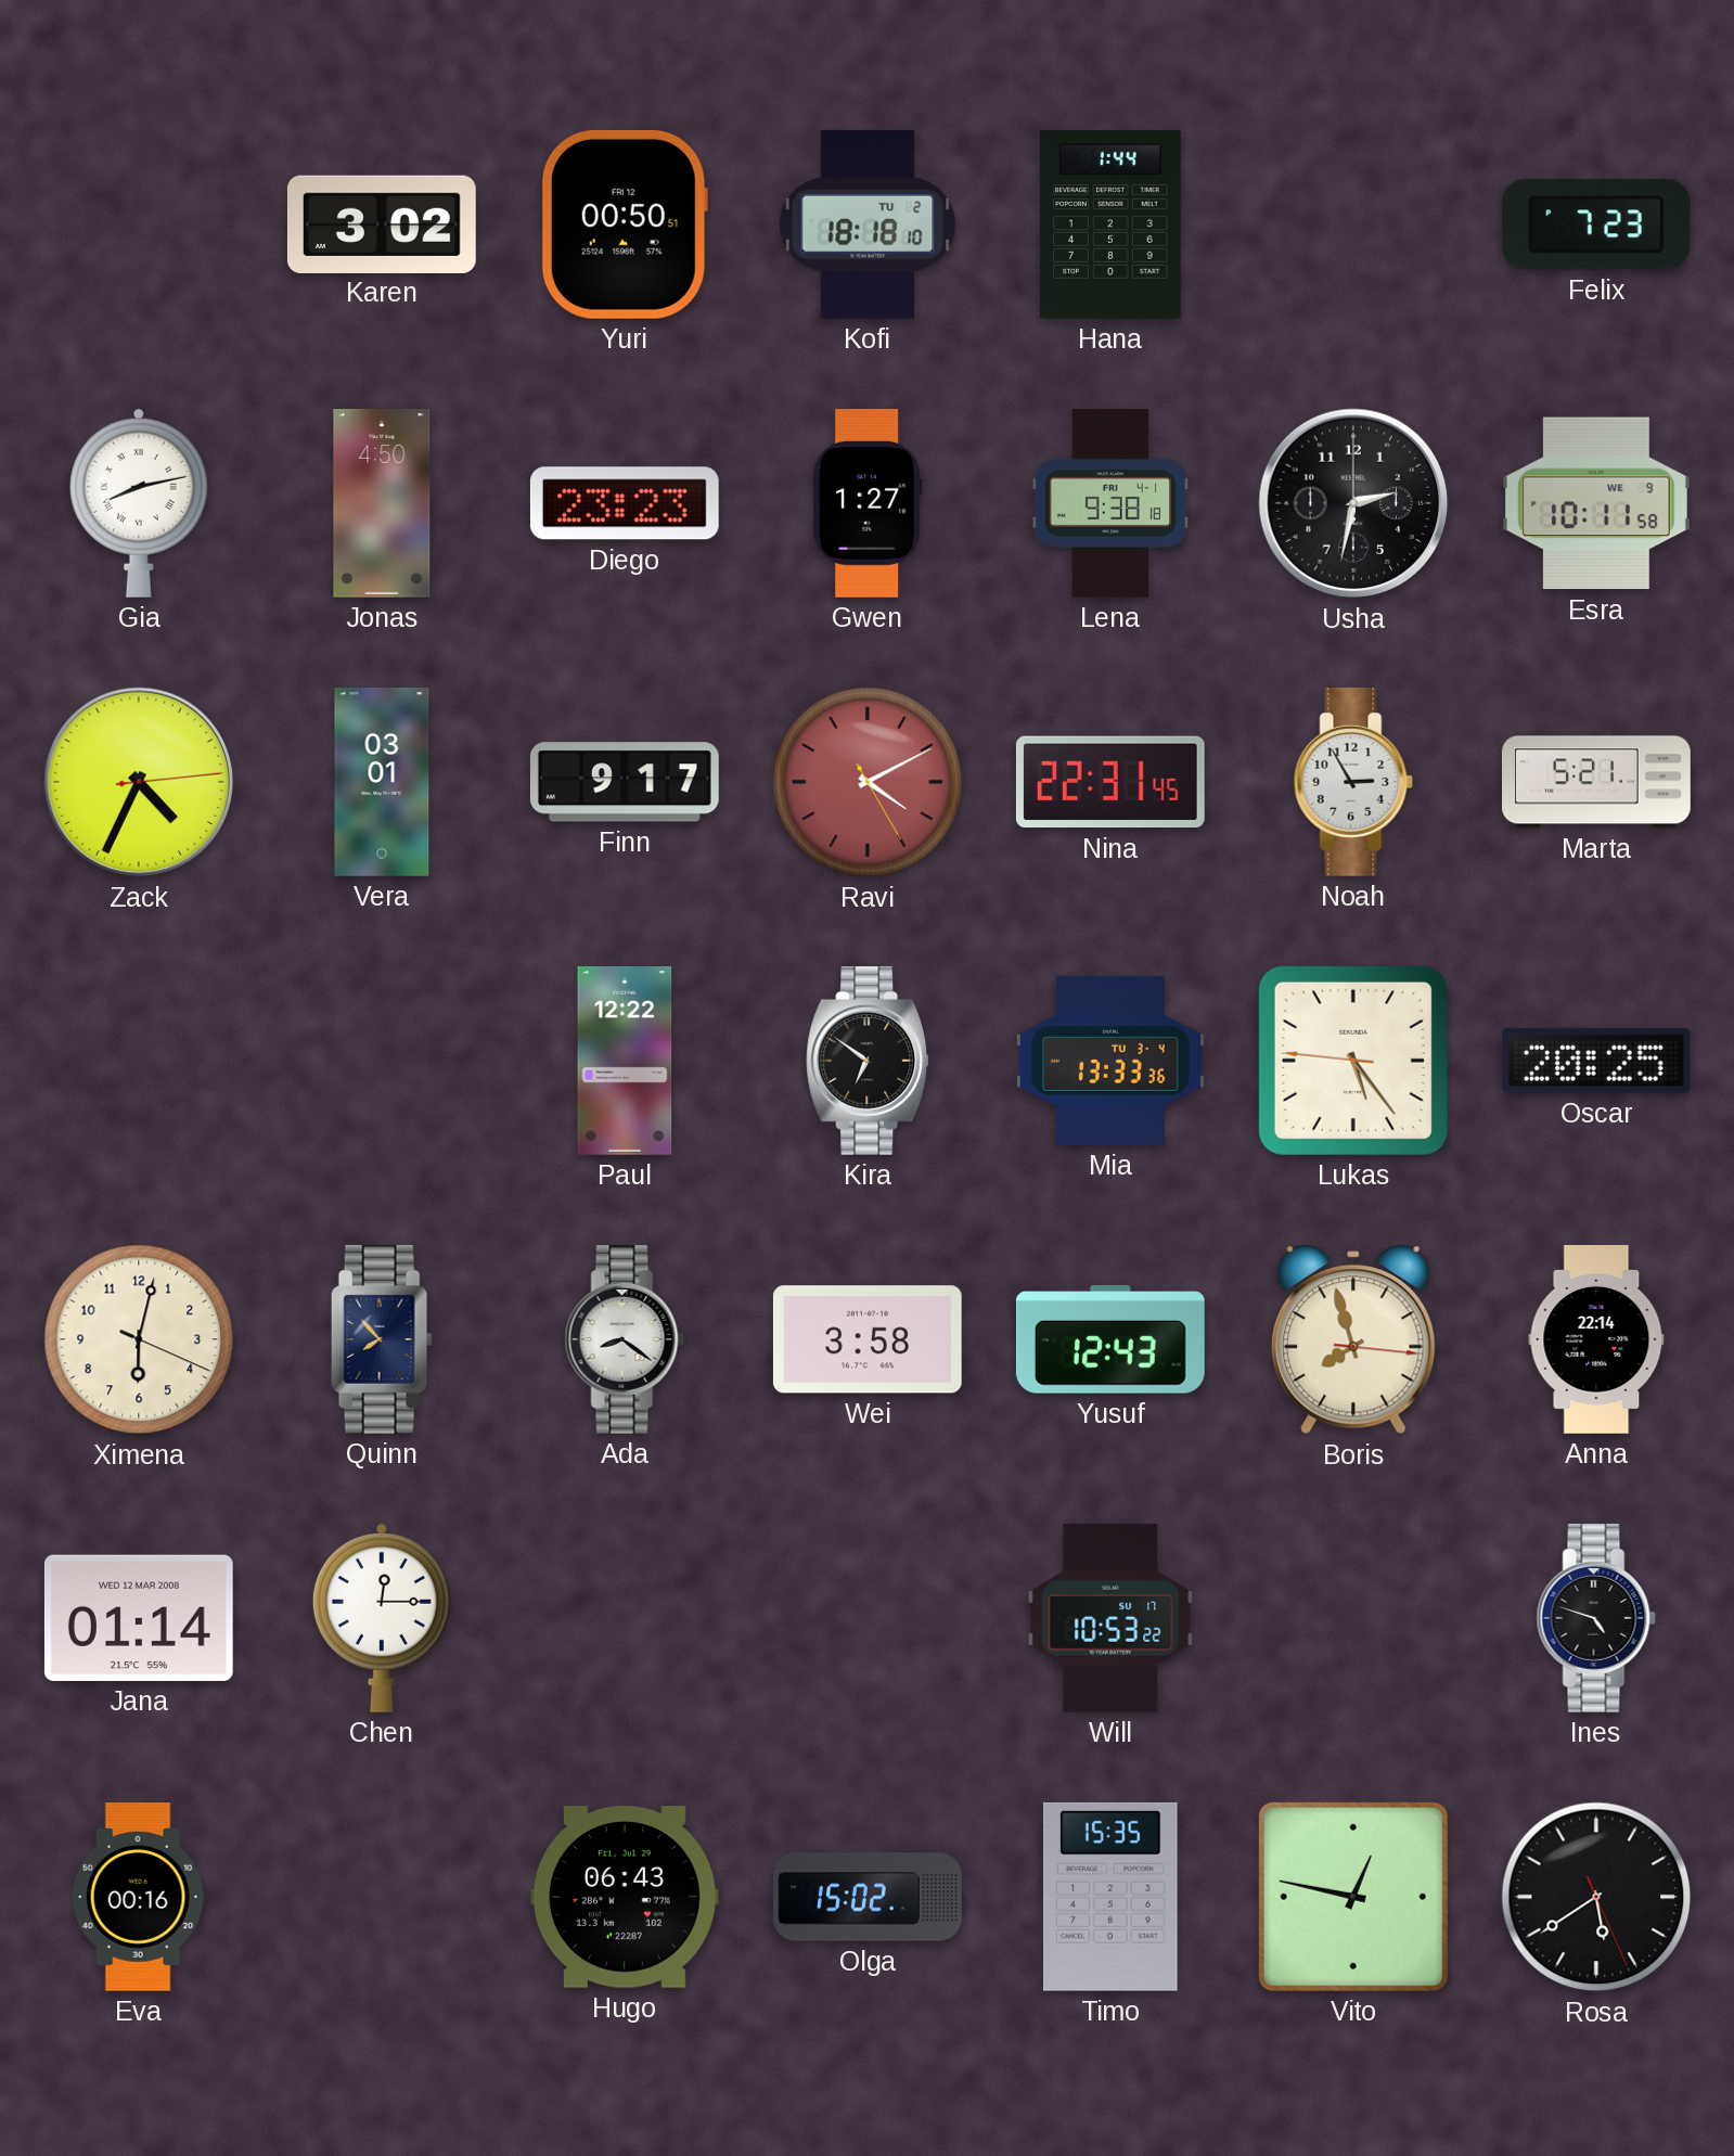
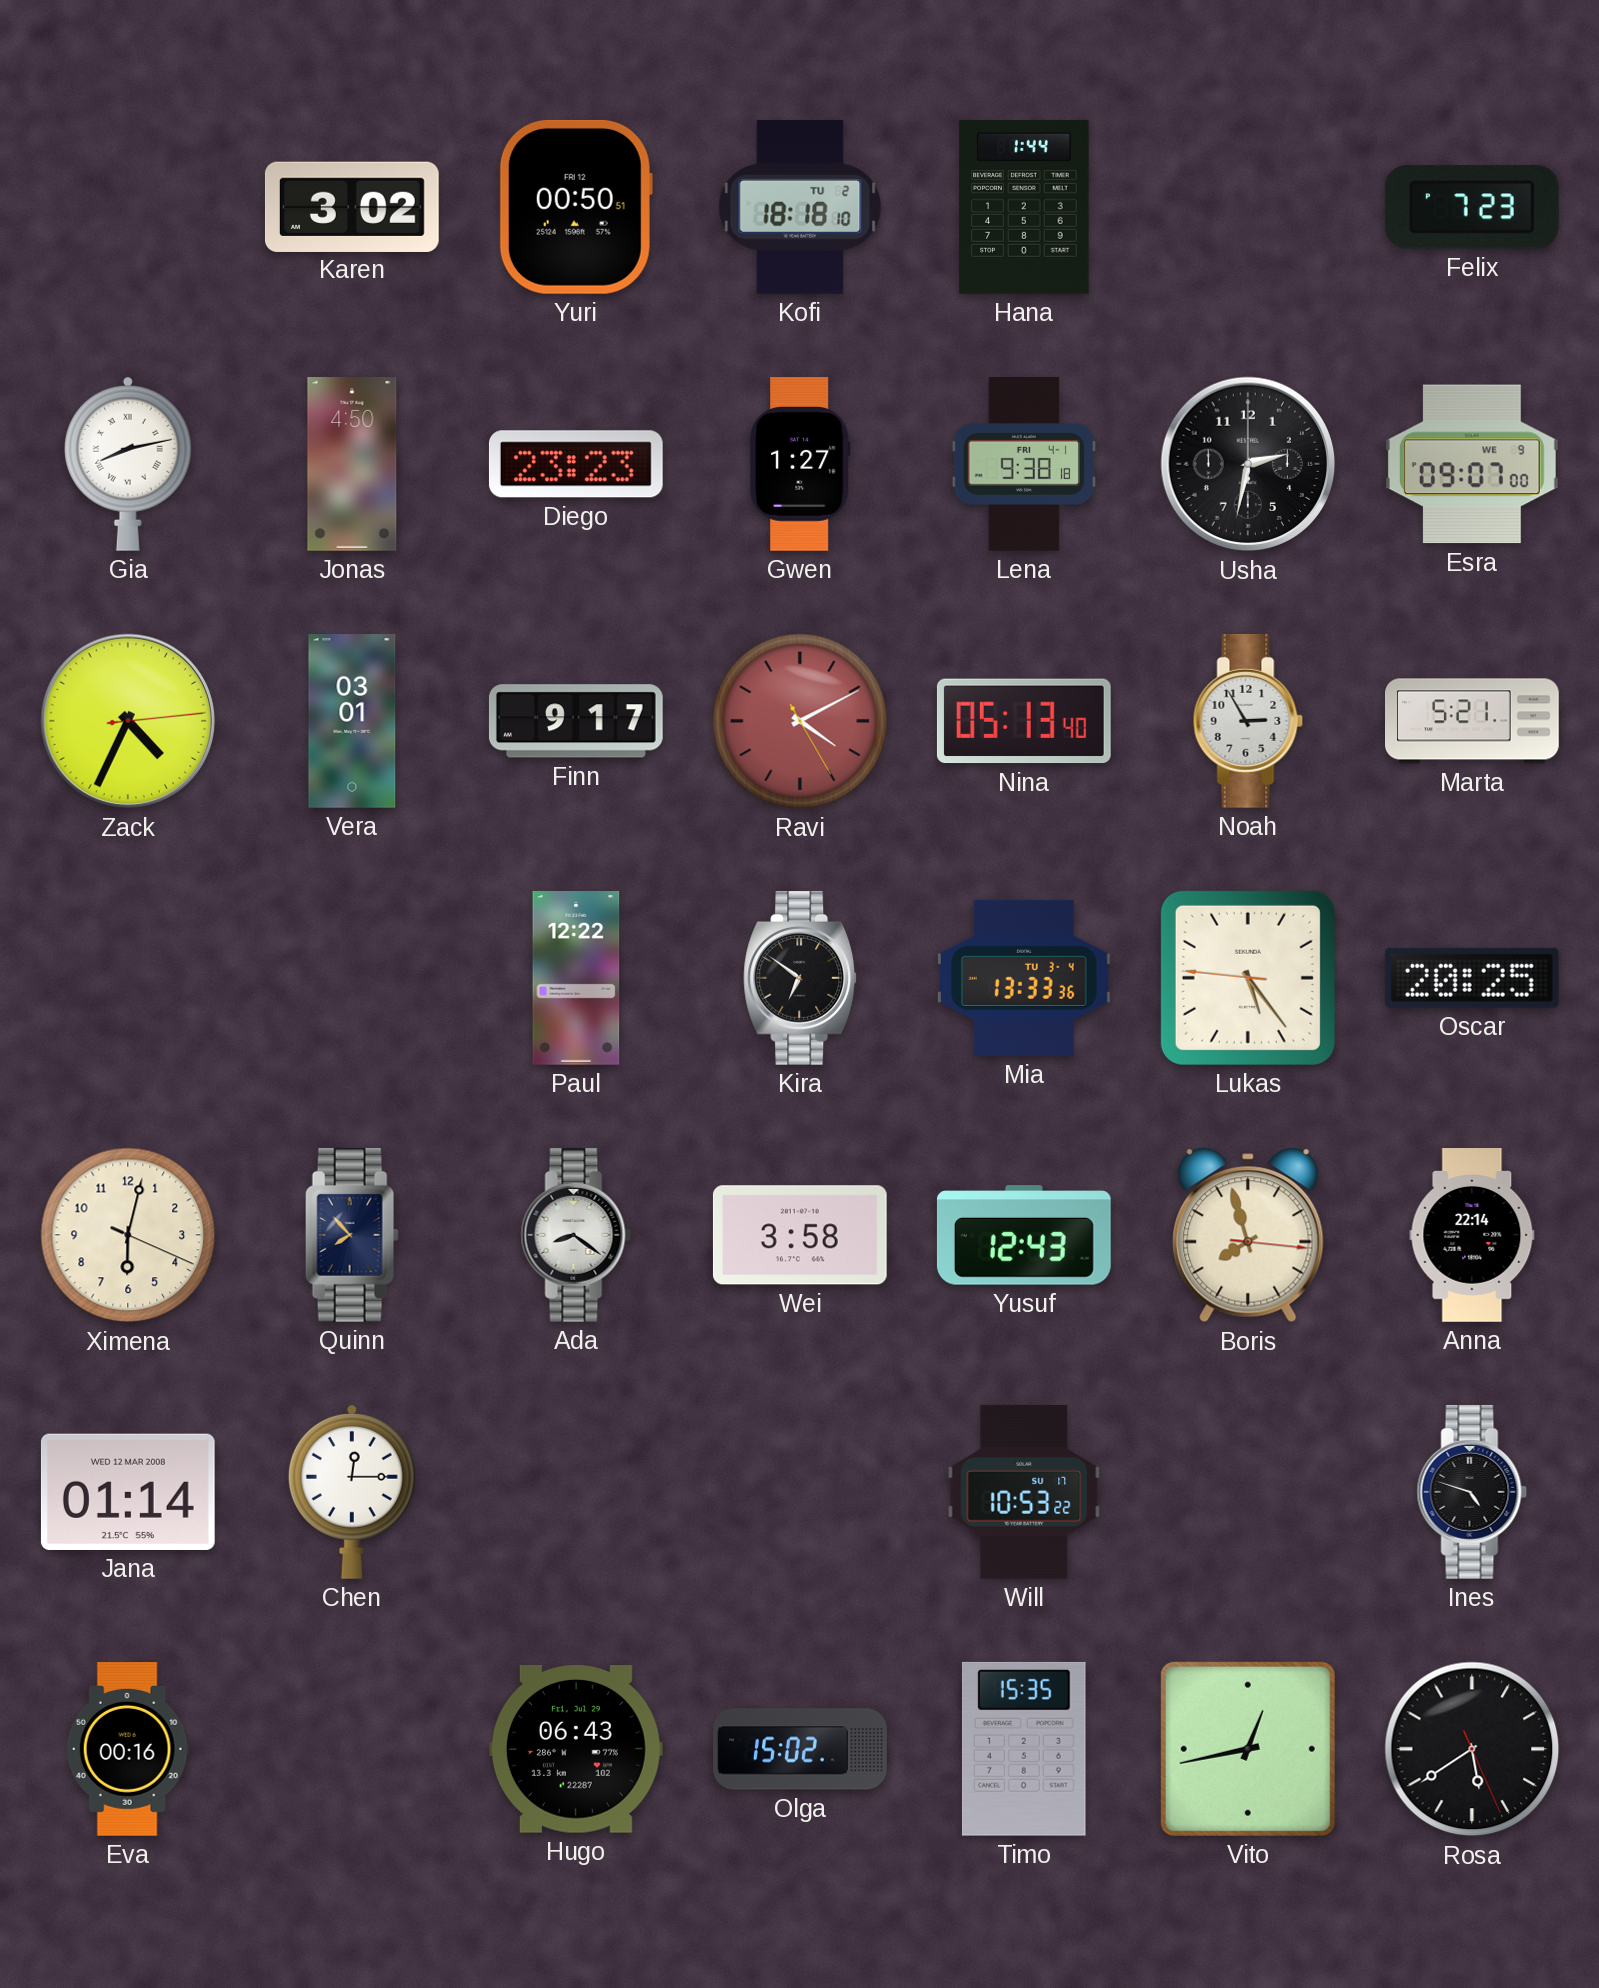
Esra: 10:11 -> 09:07 (1472, 464)
Nina: 22:31 -> 05:13 (1024, 721)
Vito: 12:47 -> 12:43 (1248, 1749)
